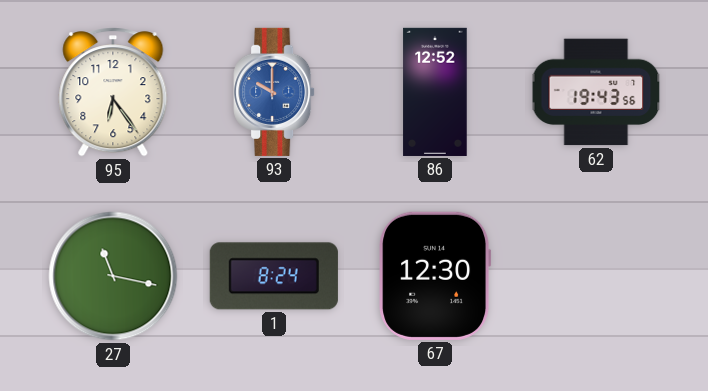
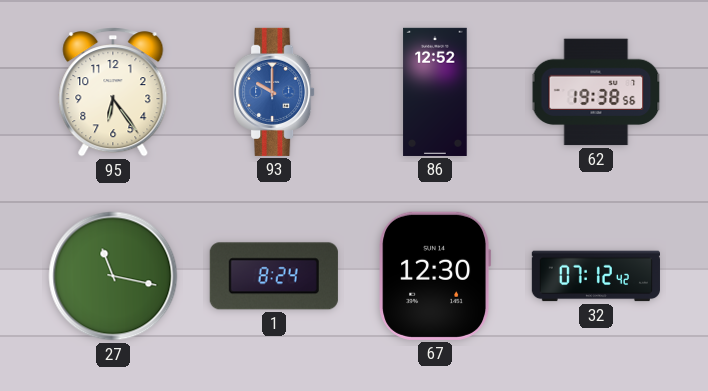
62: 19:43 -> 19:38 (596, 92)
32: none -> 07:12 (596, 276)
